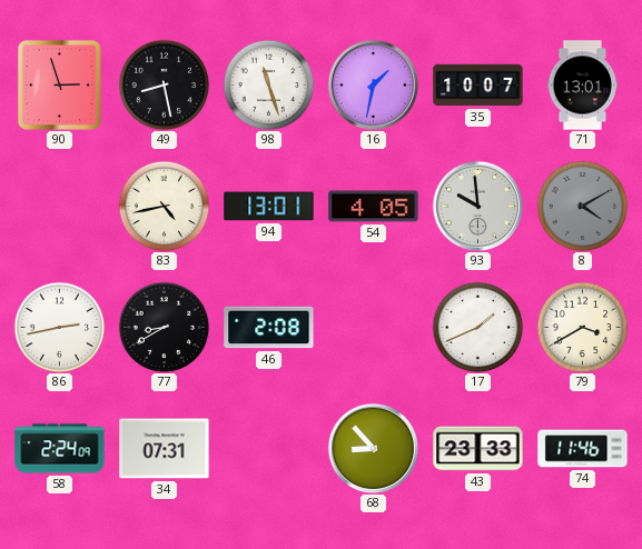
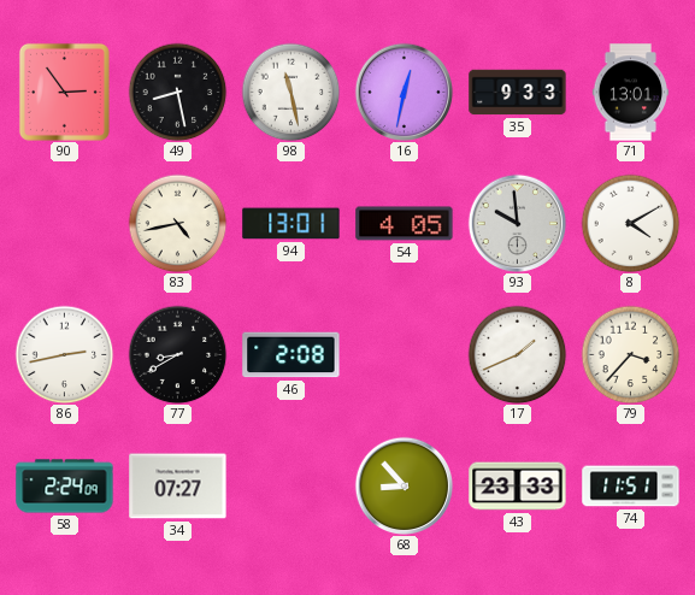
90: 2:57 -> 2:54 (64, 92)
98: 11:27 -> 11:28 (290, 92)
16: 1:32 -> 12:32 (404, 92)
35: 10:07 -> 9:33 (518, 93)
8 dial: grey -> white (630, 223)
79: 3:40 -> 3:37 (630, 354)
34: 07:31 -> 07:27 (178, 487)
74: 11:46 -> 11:51 (631, 487)
